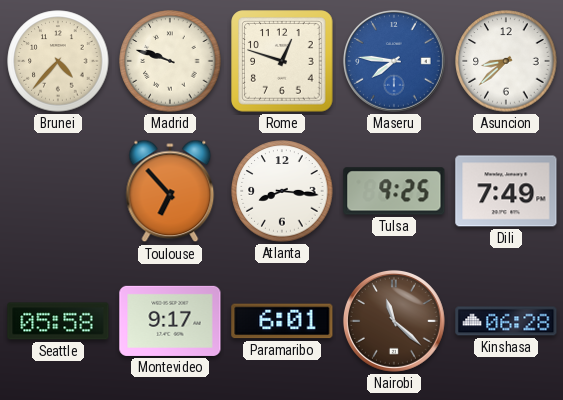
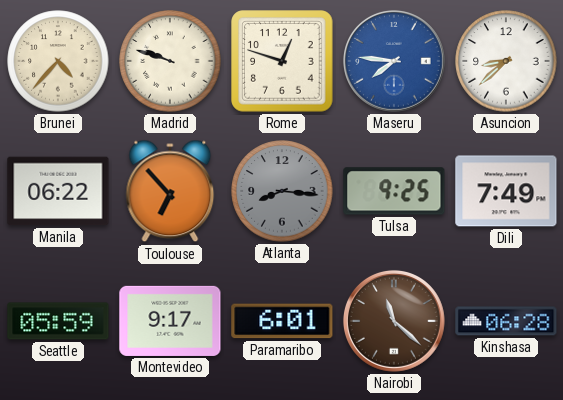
Manila: none -> 06:22 (58, 191)
Atlanta dial: white -> grey (282, 191)
Seattle: 05:58 -> 05:59 (58, 321)
